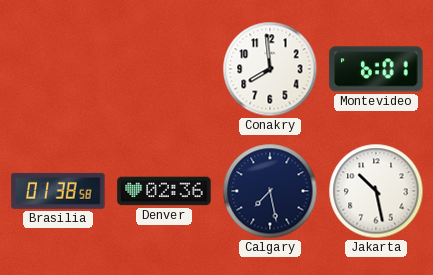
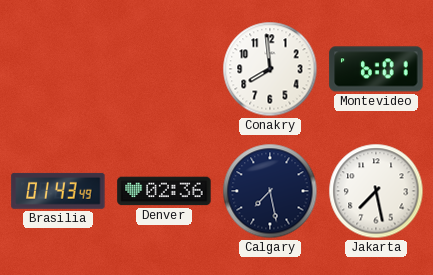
Brasilia: 01:38 -> 01:43 (58, 191)
Jakarta: 10:28 -> 7:28 (376, 191)
